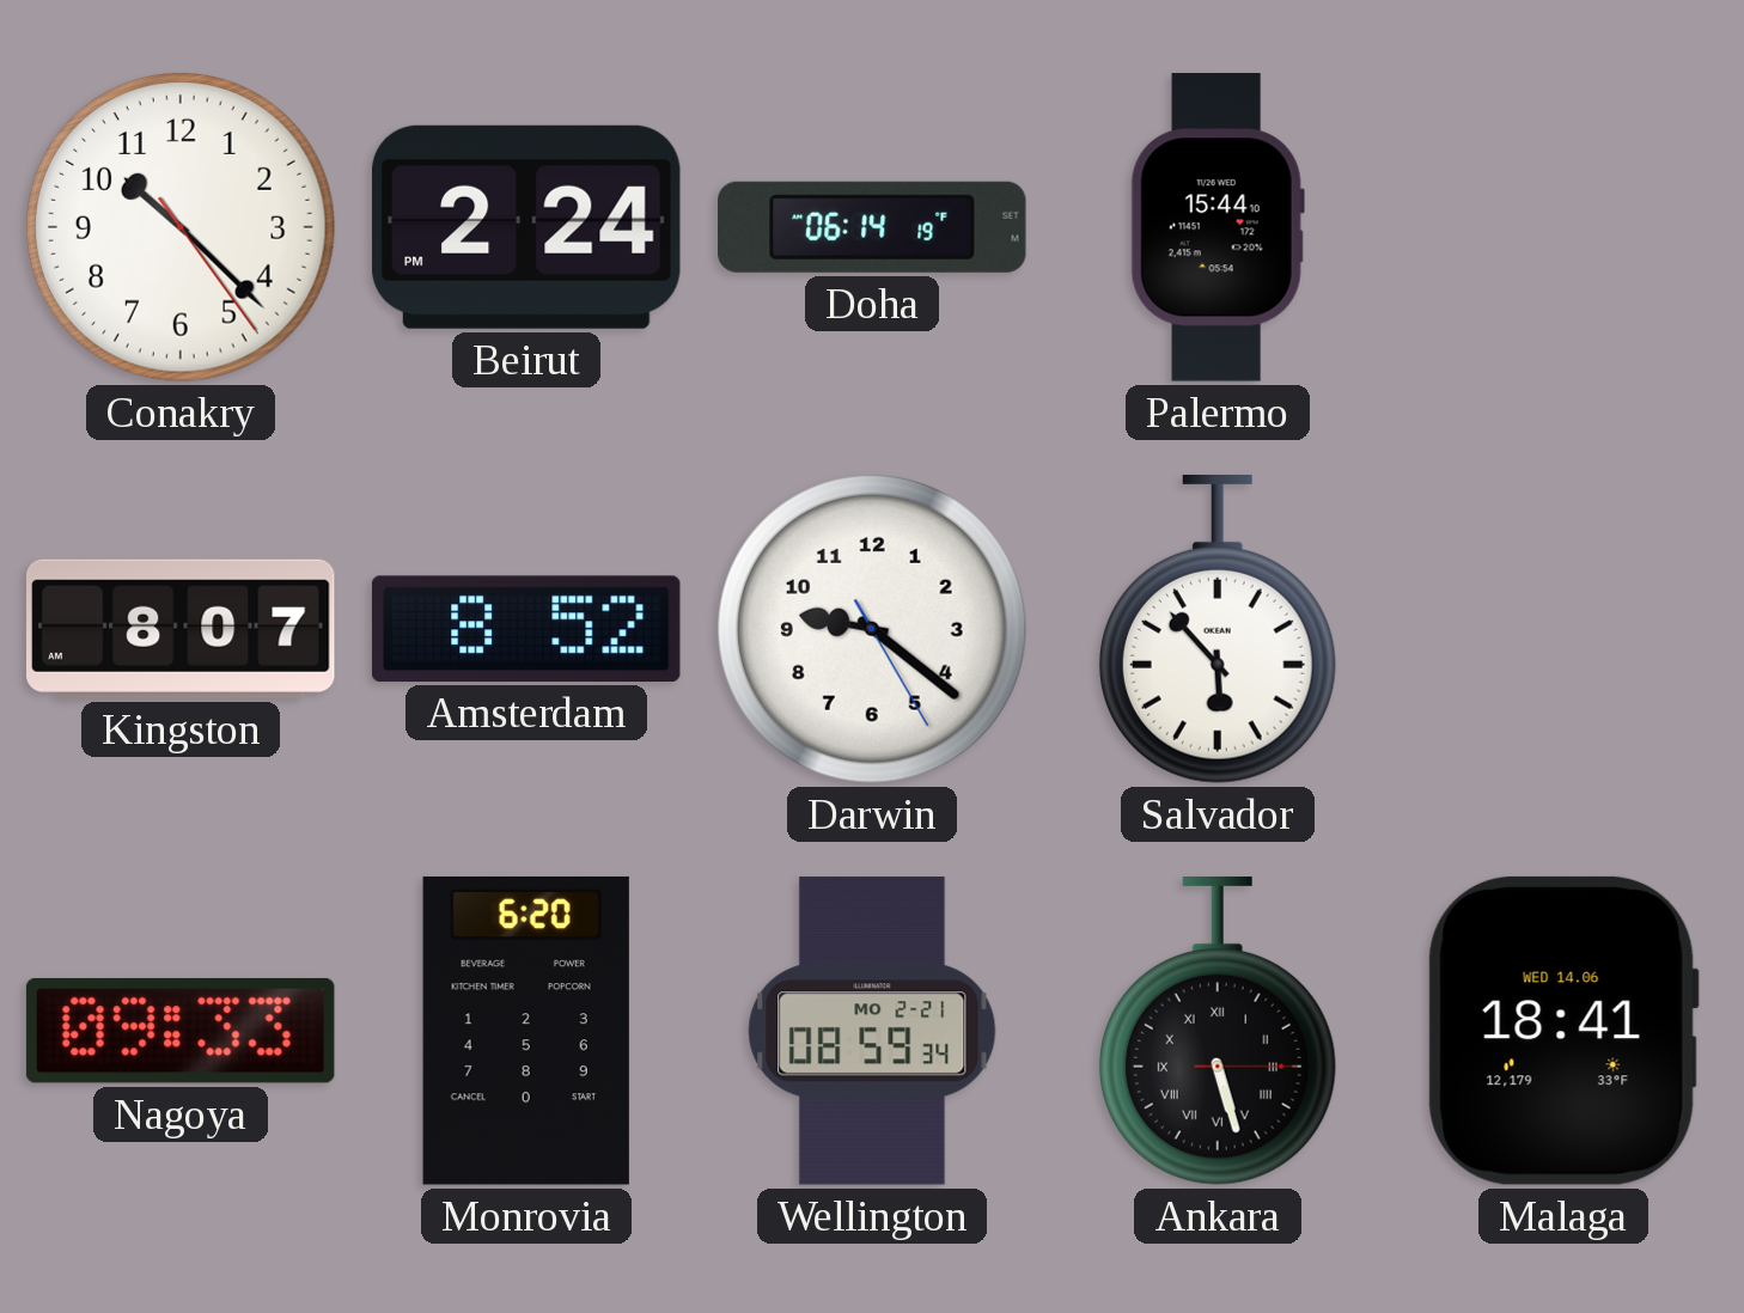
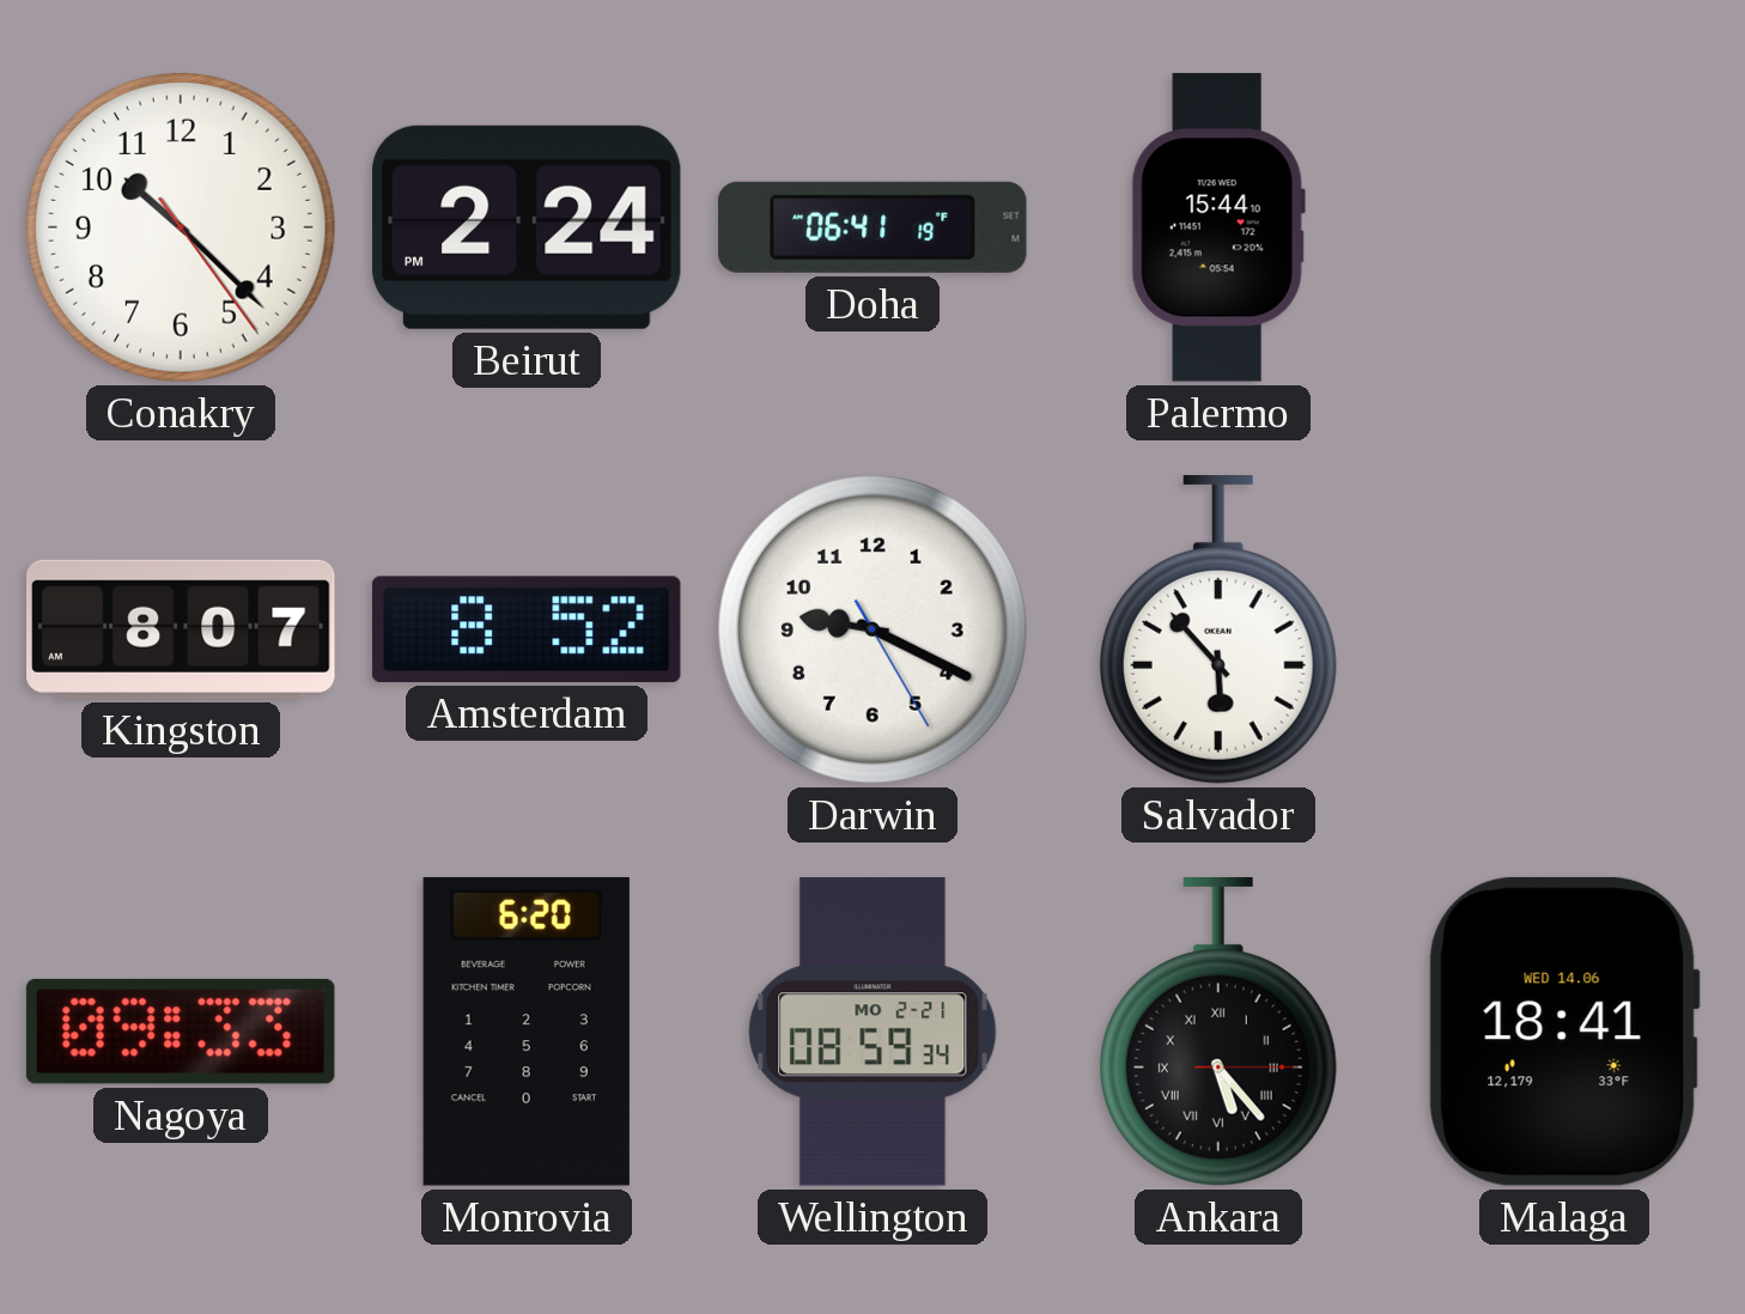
Doha: 06:14 -> 06:41 (874, 227)
Darwin: 9:21 -> 9:19 (872, 629)
Ankara: 5:27 -> 5:23 (1218, 1033)
